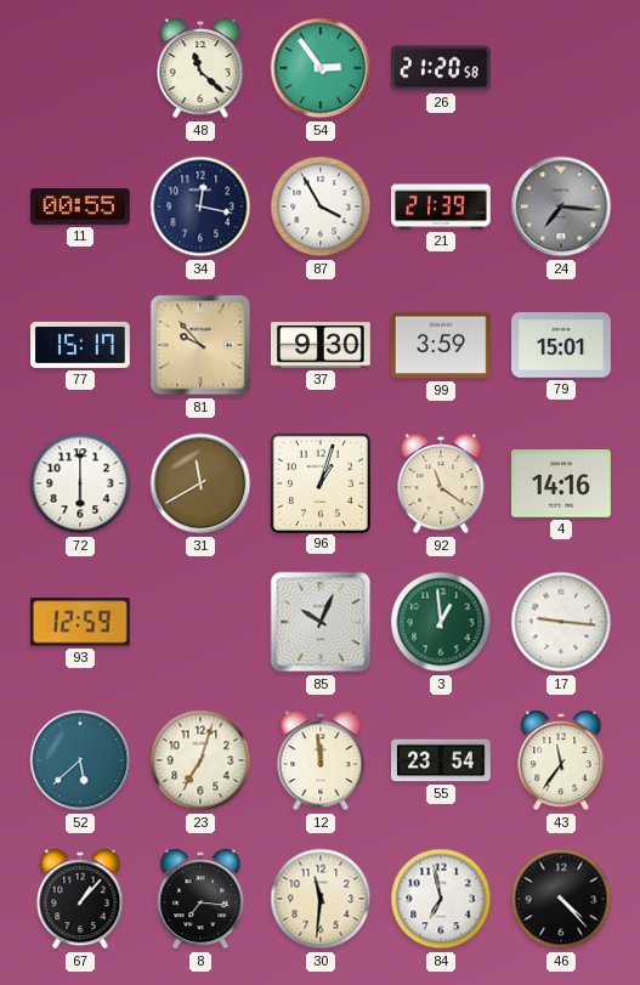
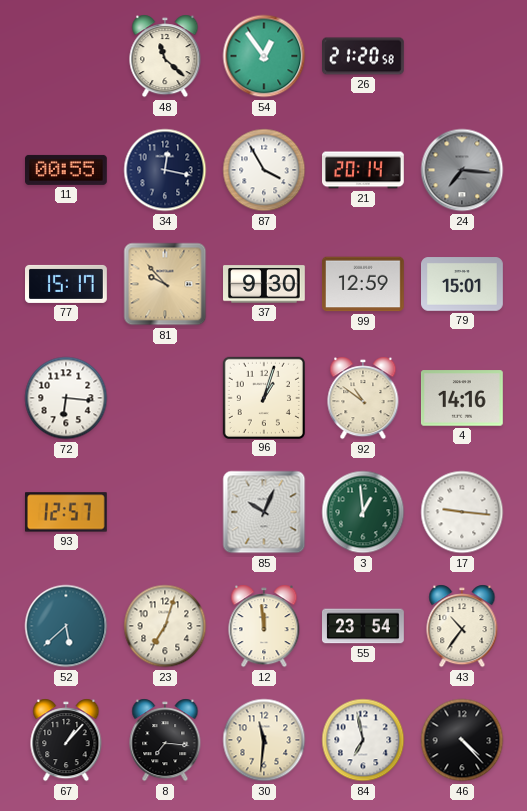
54: 2:54 -> 12:54 (264, 56)
21: 21:39 -> 20:14 (364, 170)
99: 3:59 -> 12:59 (363, 284)
72: 6:00 -> 6:16 (66, 398)
31: 11:40 -> none (200, 483)
92: 11:21 -> 10:51 (363, 398)
93: 12:59 -> 12:57 (66, 512)
43: 11:36 -> 10:36 (462, 626)
